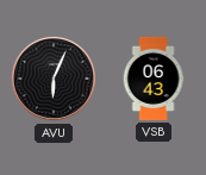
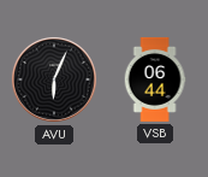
VSB: 06:43 -> 06:44 (155, 79)
